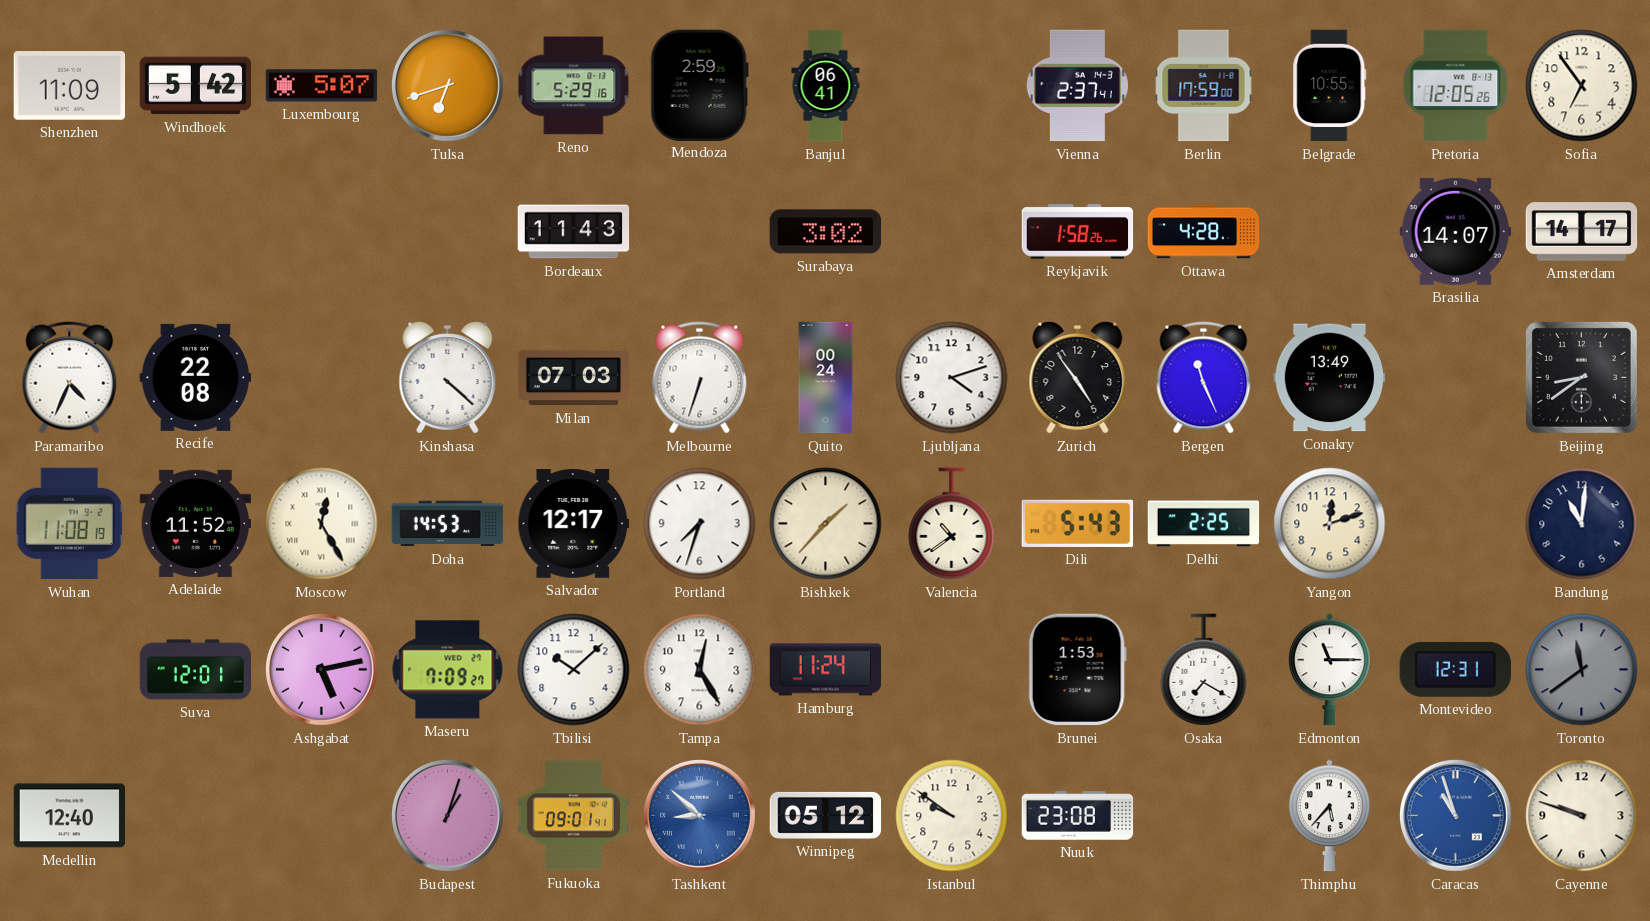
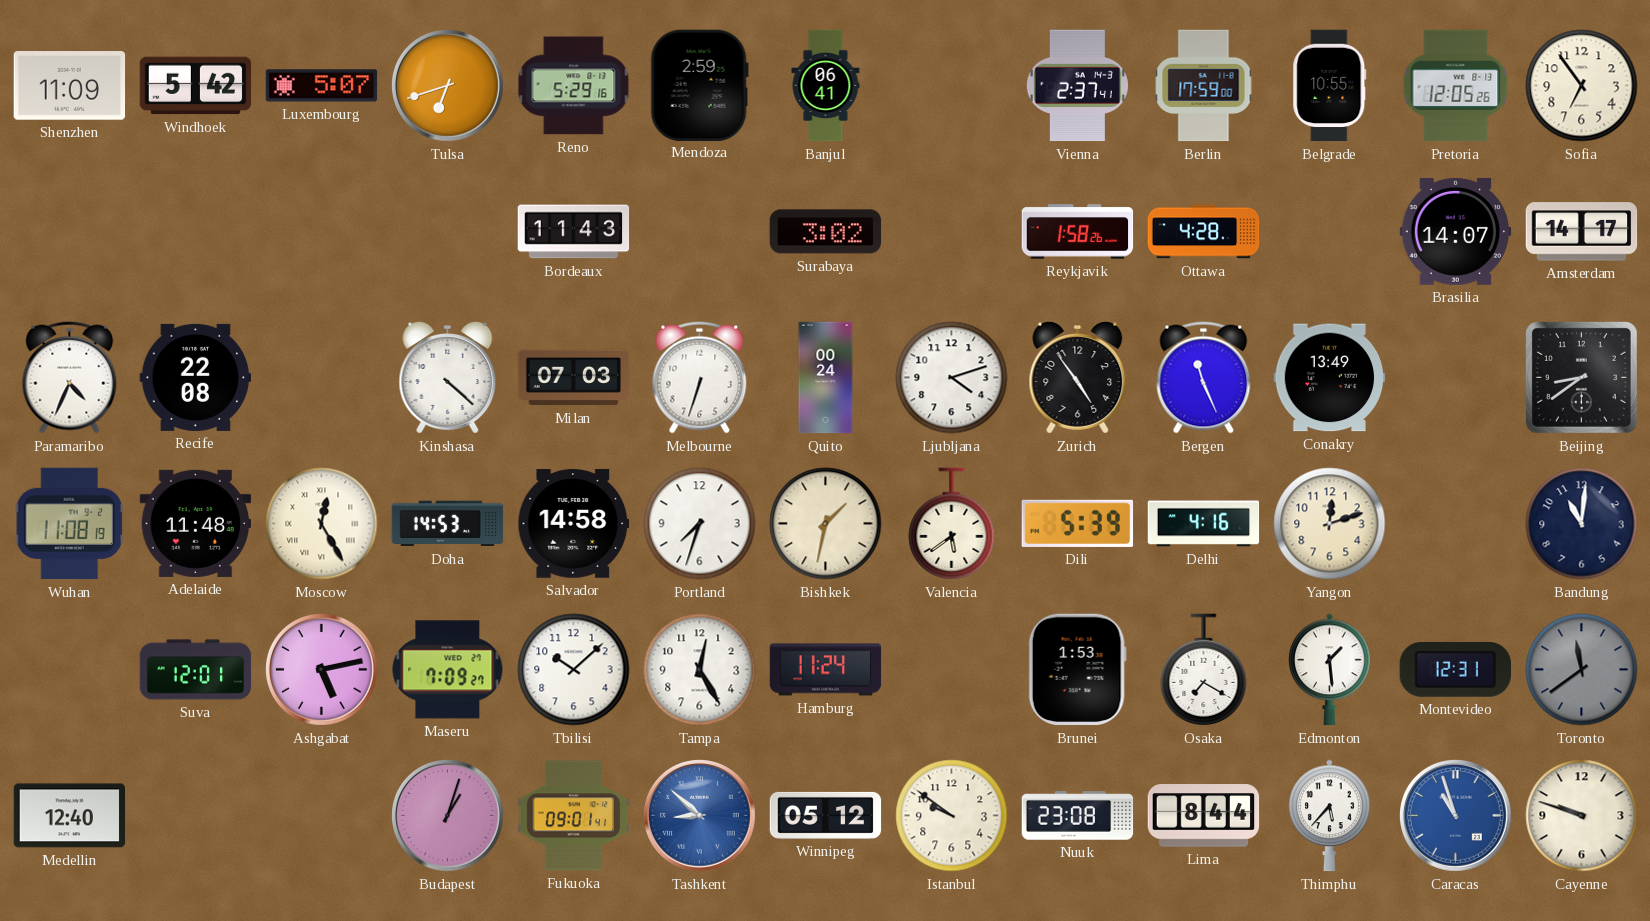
Adelaide: 11:52 -> 11:48 (196, 523)
Salvador: 12:17 -> 14:58 (574, 524)
Bishkek: 1:37 -> 1:32 (826, 524)
Valencia: 10:39 -> 5:39 (952, 524)
Dili: 5:43 -> 5:39 (1078, 523)
Delhi: 2:25 -> 4:16 (1204, 524)
Edmonton: 11:15 -> 1:29 (1330, 670)
Lima: none -> 8:44 (1204, 816)
